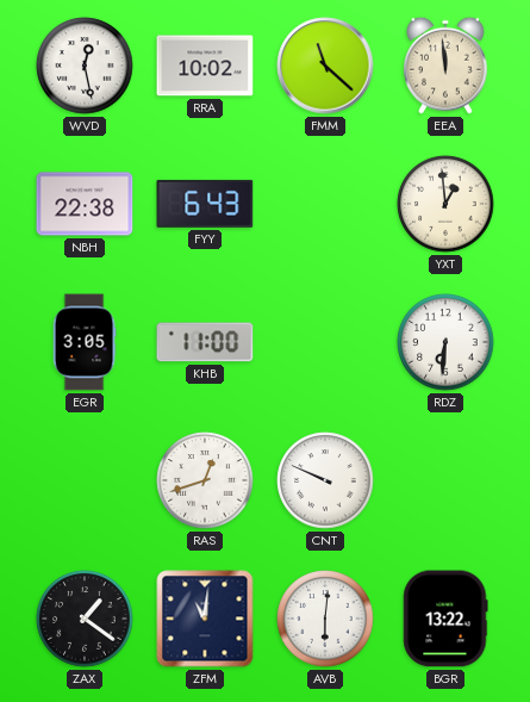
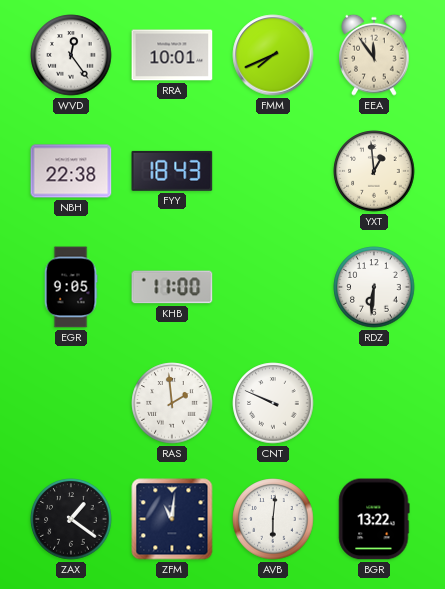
WVD: 12:28 -> 12:24 (71, 55)
RRA: 10:02 -> 10:01 (172, 55)
FMM: 11:22 -> 7:41 (273, 55)
EEA: 11:59 -> 11:54 (374, 55)
FYY: 6:43 -> 18:43 (172, 171)
EGR: 3:05 -> 9:05 (71, 287)
RAS: 12:42 -> 1:59 (172, 403)
